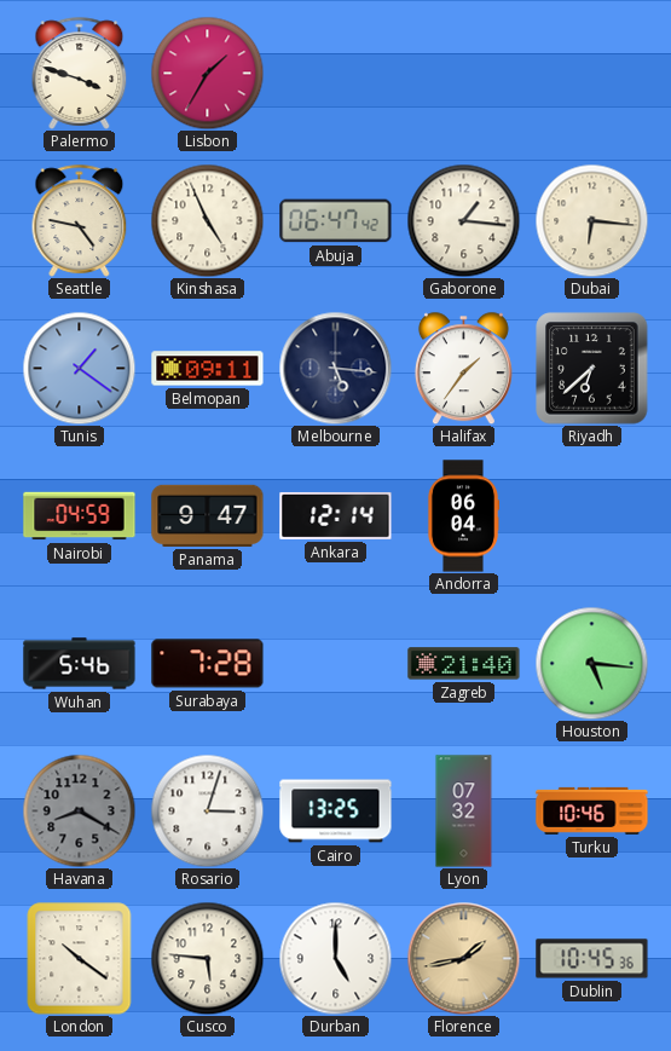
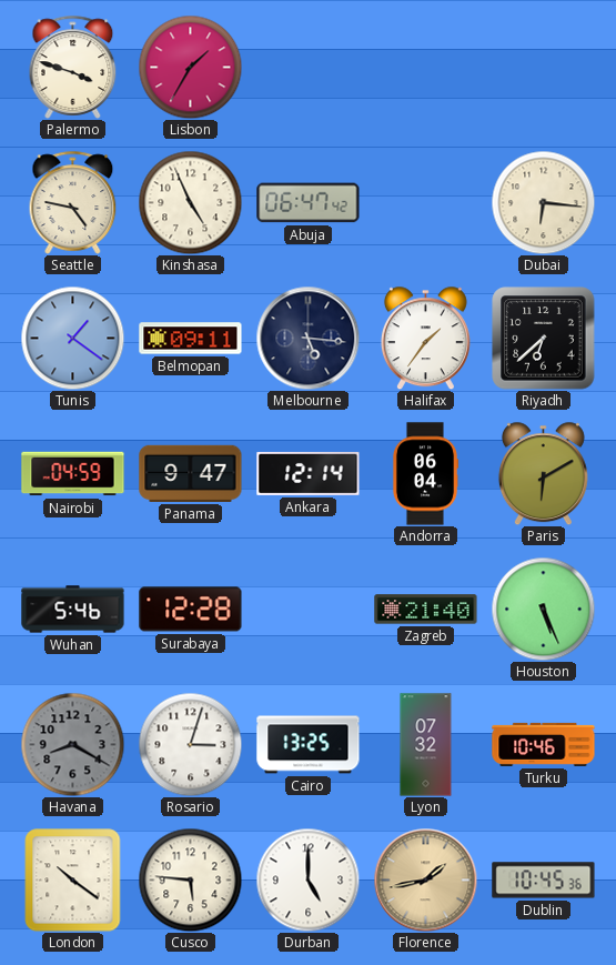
Gaborone: 1:16 -> none (463, 220)
Paris: none -> 6:10 (543, 473)
Surabaya: 7:28 -> 12:28 (191, 610)
Houston: 5:16 -> 5:26 (543, 609)
